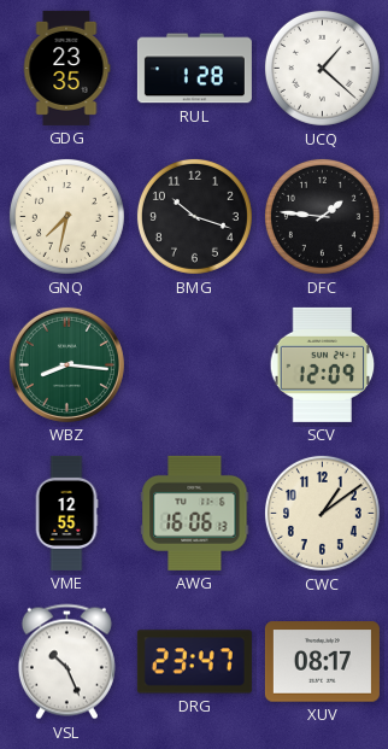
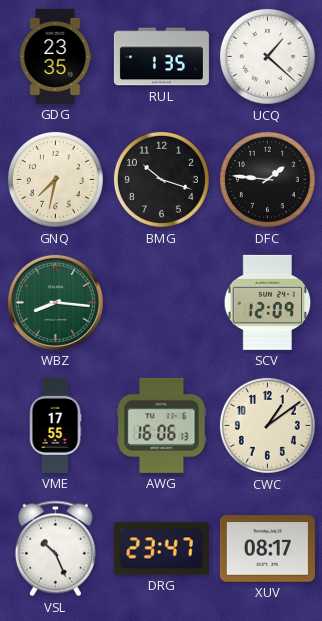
RUL: 1:28 -> 1:35 (161, 57)
VME: 12:55 -> 17:55 (55, 425)
